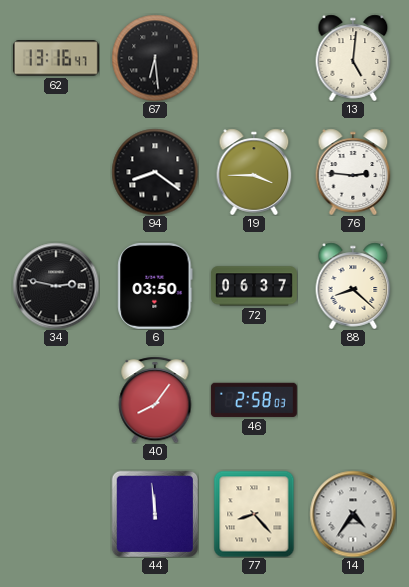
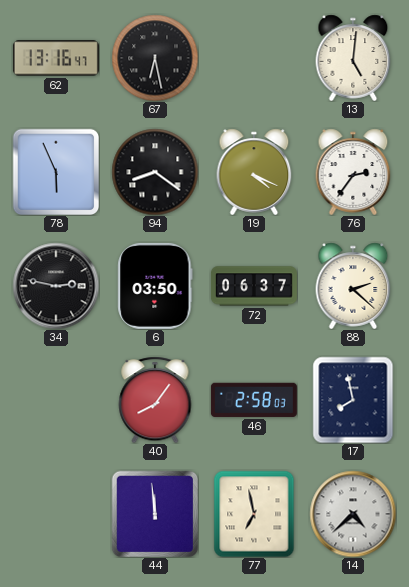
67: 6:29 -> 6:28 (155, 58)
78: none -> 5:56 (56, 172)
19: 3:45 -> 4:19 (254, 172)
76: 2:46 -> 2:36 (353, 172)
88: 8:22 -> 2:22 (353, 286)
17: none -> 7:58 (353, 400)
77: 8:23 -> 6:58 (254, 514)
14: 4:36 -> 4:38 (353, 514)
